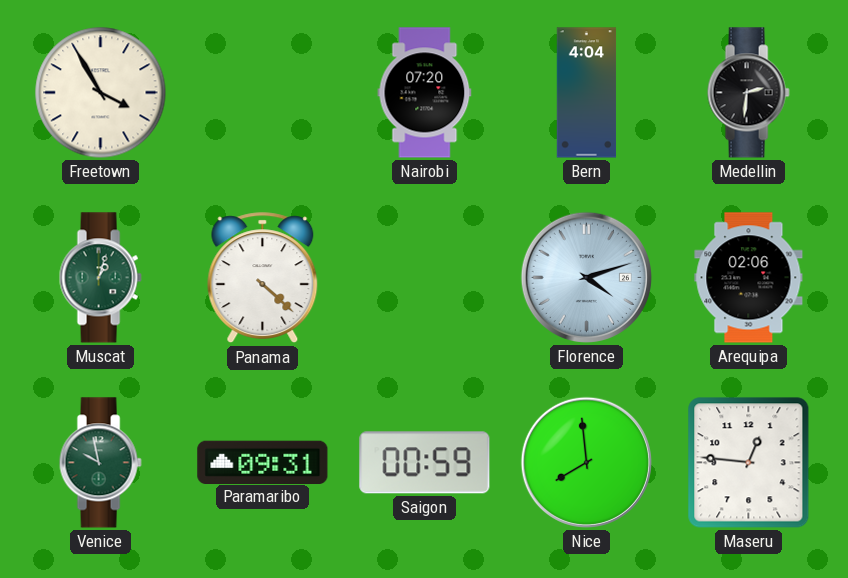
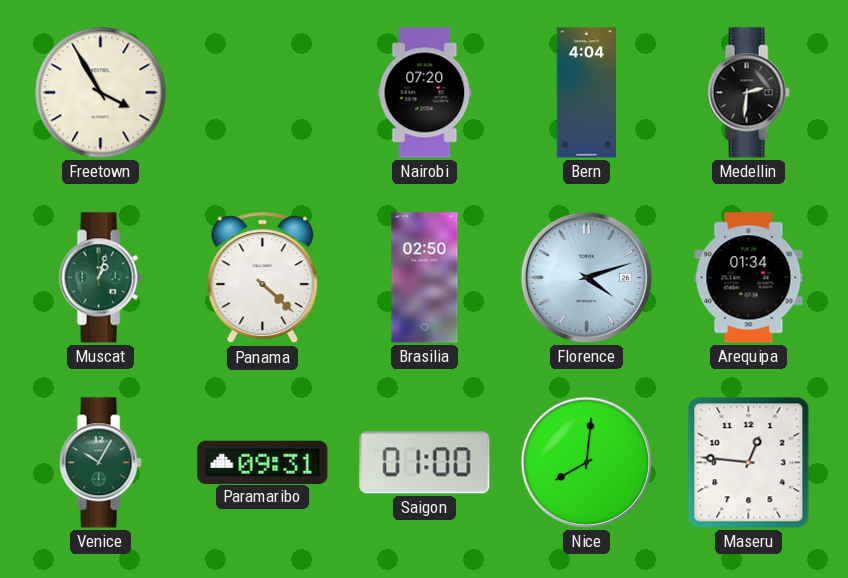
Brasilia: none -> 02:50 (425, 278)
Arequipa: 02:06 -> 01:34 (749, 278)
Venice: 9:58 -> 10:05 (100, 463)
Saigon: 00:59 -> 01:00 (425, 463)
Nice: 7:59 -> 8:01 (586, 462)
